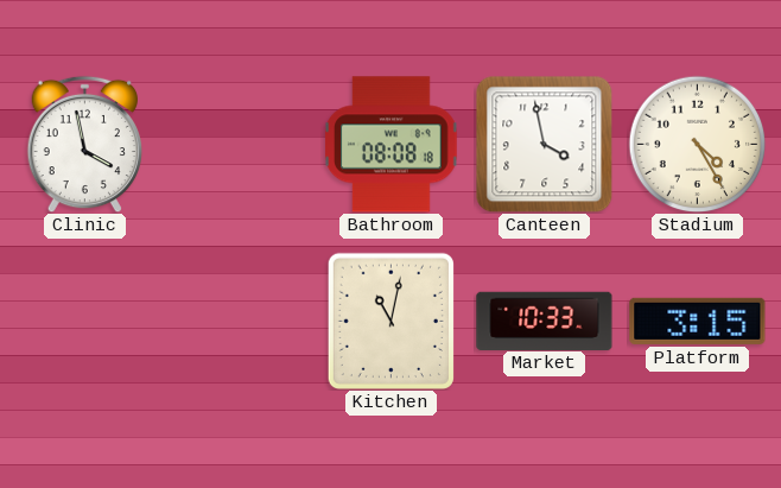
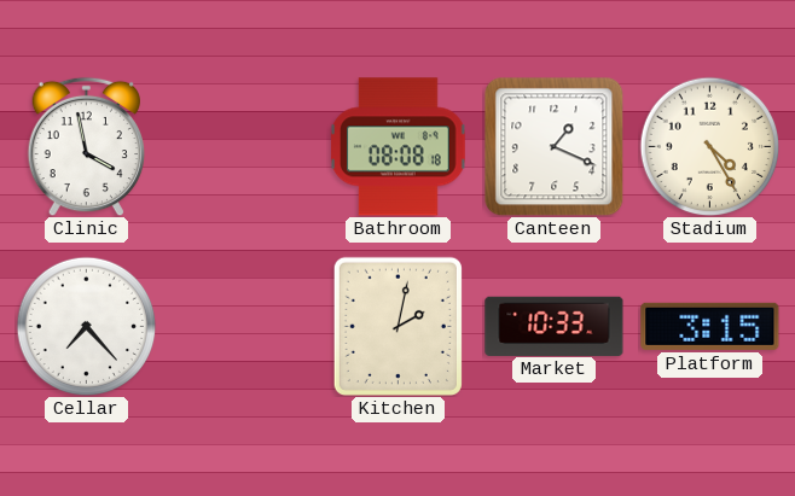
Canteen: 3:58 -> 1:19 (553, 146)
Cellar: none -> 7:23 (86, 326)
Kitchen: 11:02 -> 2:02 (397, 326)
